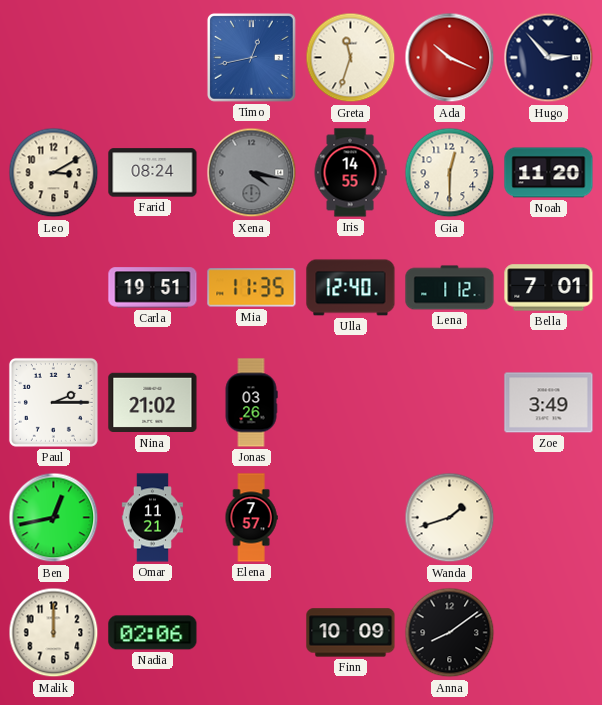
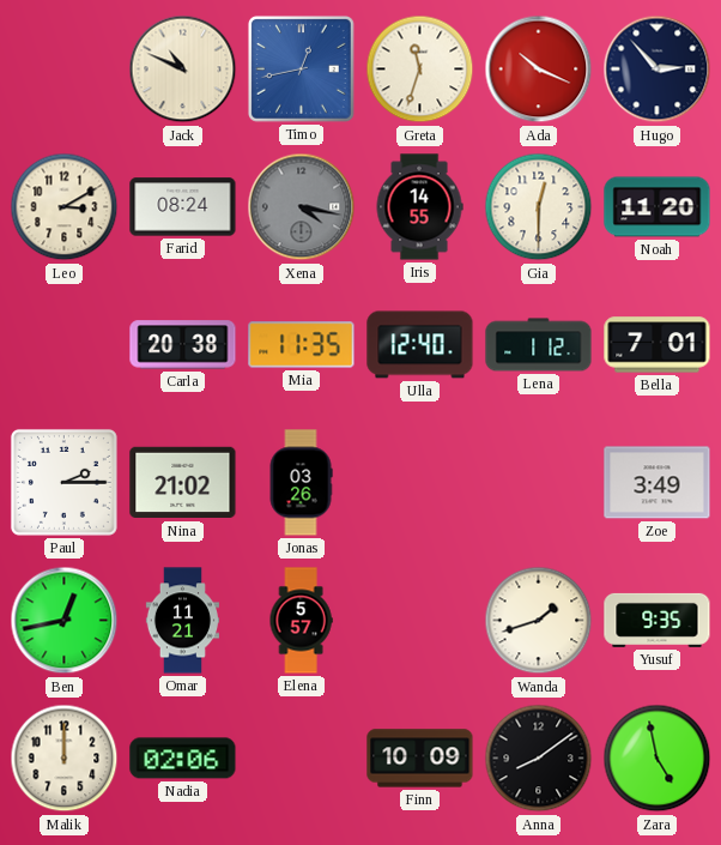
Jack: none -> 10:49 (183, 70)
Carla: 19:51 -> 20:38 (183, 345)
Elena: 7:57 -> 5:57 (301, 621)
Yusuf: none -> 9:35 (658, 620)
Zara: none -> 4:58 (658, 759)
